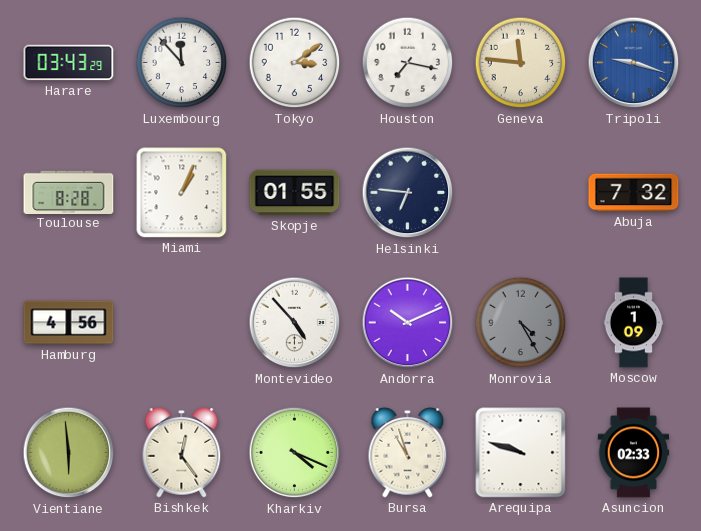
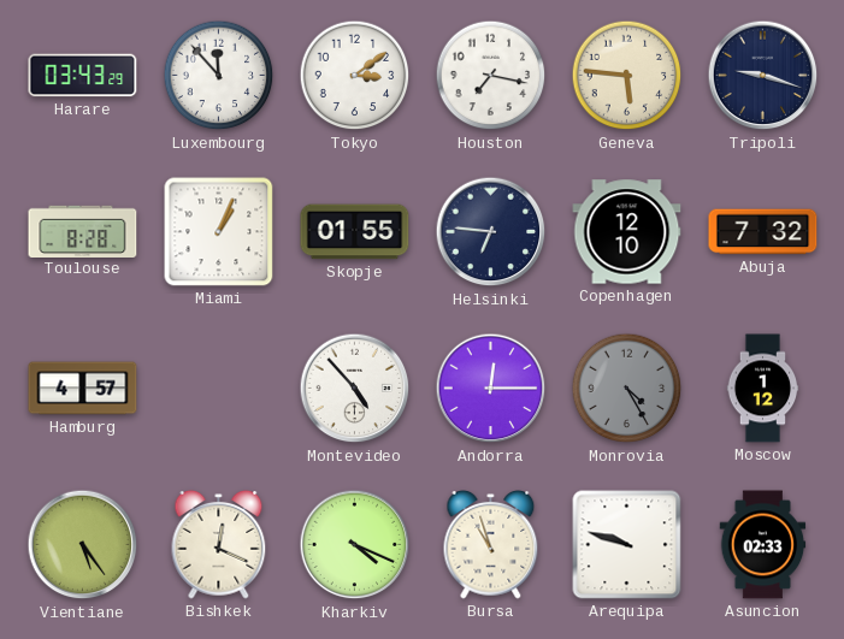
Geneva: 11:46 -> 5:46 (627, 76)
Tripoli dial: blue -> navy (763, 76)
Copenhagen: none -> 12:10 (627, 232)
Hamburg: 4:56 -> 4:57 (83, 389)
Andorra: 10:11 -> 12:15 (491, 389)
Moscow: 1:09 -> 1:12 (763, 389)
Vientiane: 5:59 -> 5:24 (83, 545)
Bishkek: 12:24 -> 12:19 (219, 545)
